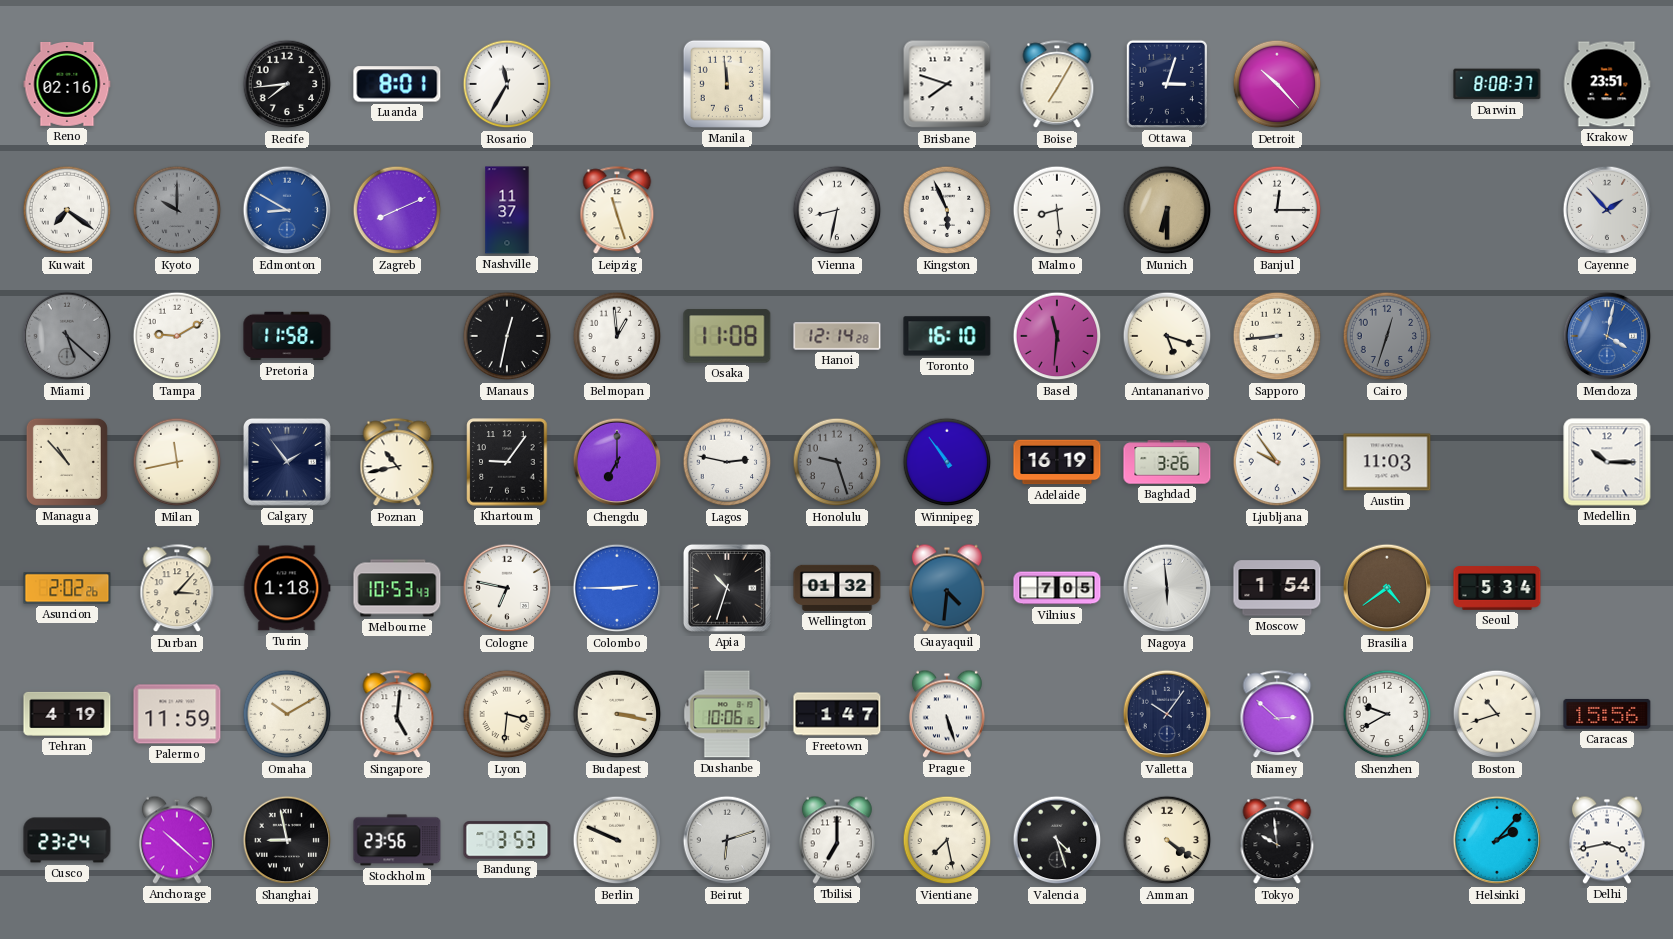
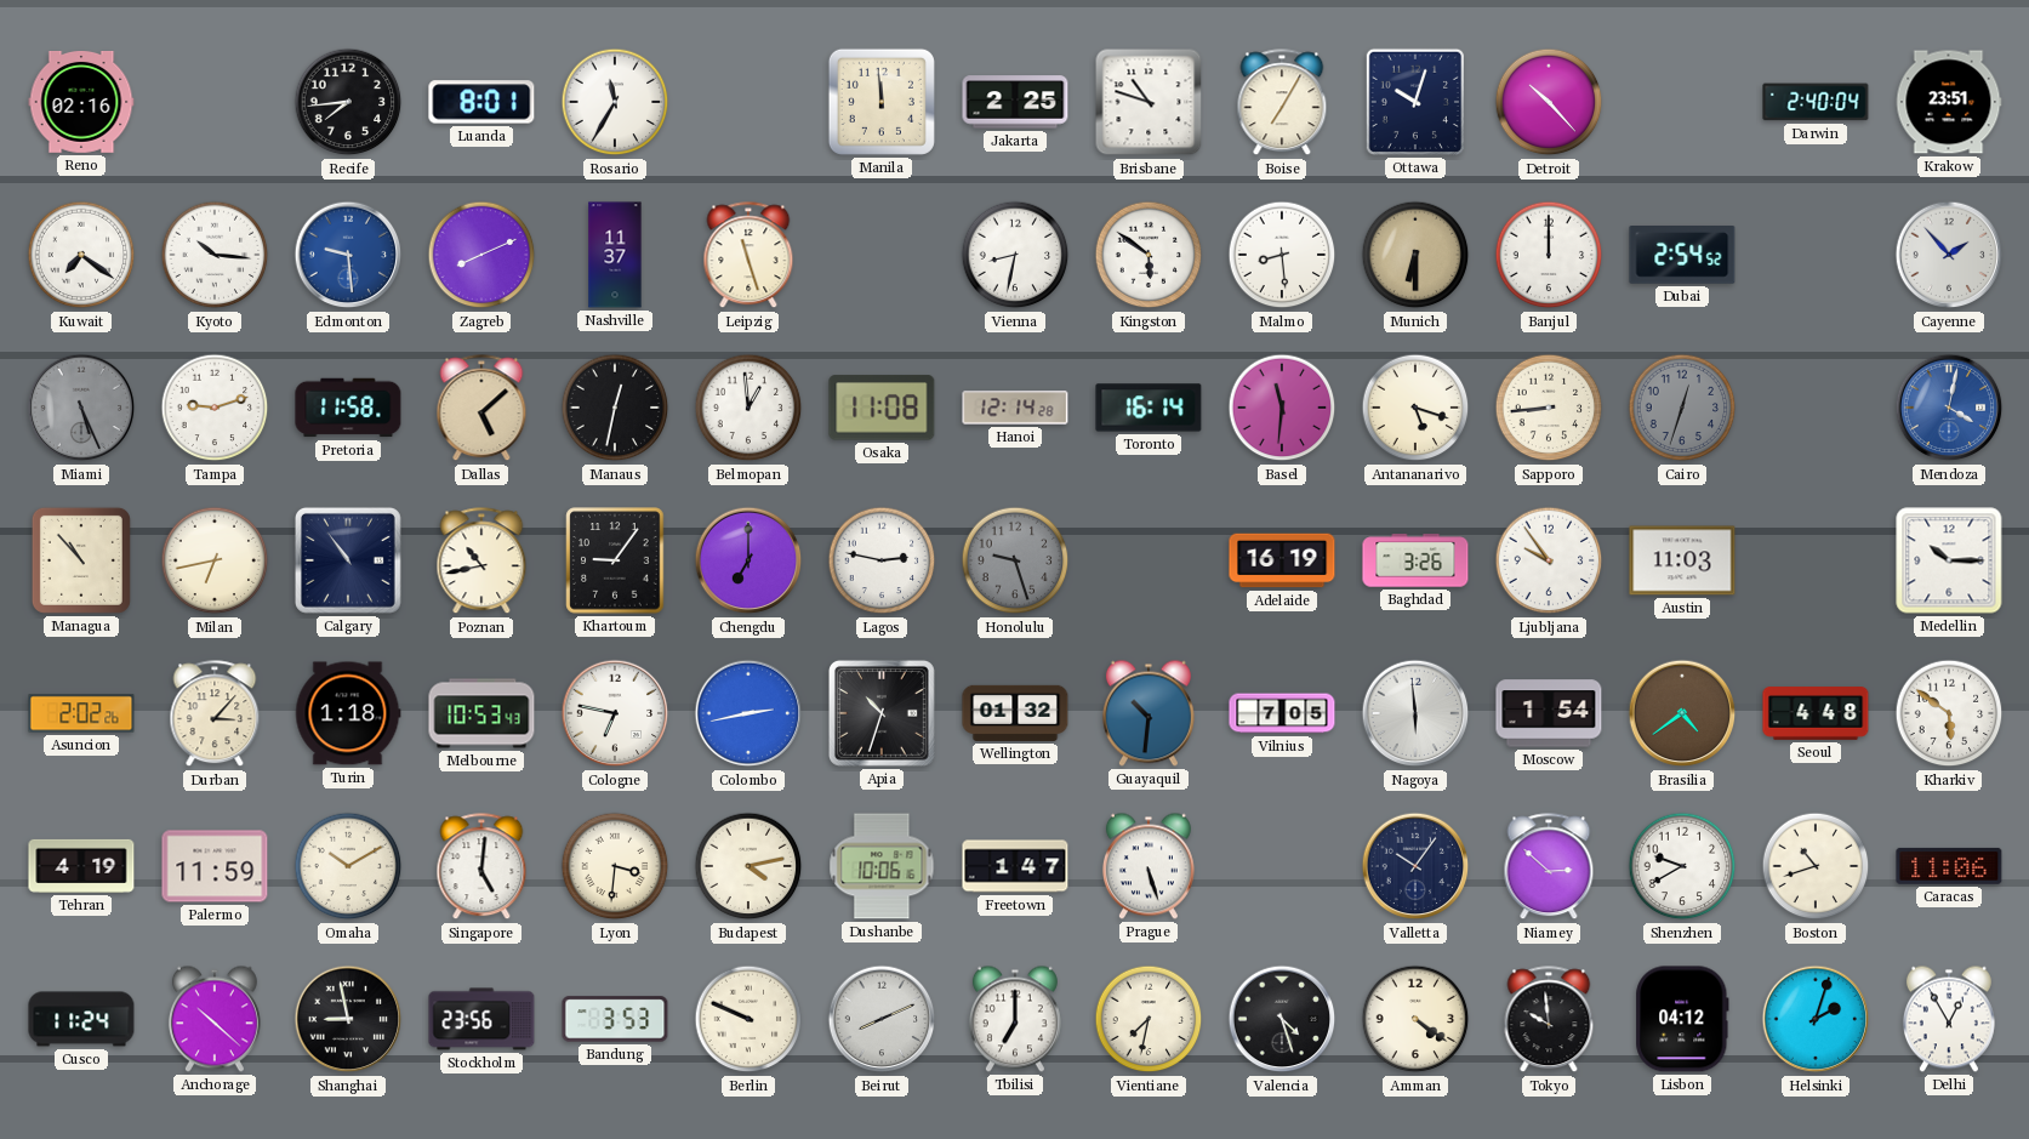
Jakarta: none -> 2:25 (1015, 102)
Brisbane: 7:48 -> 10:48 (1149, 102)
Ottawa: 3:03 -> 10:03 (1415, 102)
Darwin: 8:08 -> 2:40 (1816, 102)
Kyoto: 10:00 -> 10:16 (215, 255)
Kyoto dial: grey -> white (215, 255)
Edmonton: 8:50 -> 9:29 (348, 255)
Kingston: 5:56 -> 5:51 (1149, 255)
Banjul: 12:15 -> 12:00 (1549, 255)
Dubai: none -> 2:54 (1682, 256)
Miami: 5:22 -> 5:26 (81, 408)
Tampa: 9:10 -> 9:12 (215, 408)
Dallas: none -> 5:08 (481, 409)
Toronto: 16:10 -> 16:14 (1149, 408)
Milan: 11:43 -> 6:43 (215, 560)
Calgary: 1:54 -> 10:54 (348, 560)
Winnipeg: 10:54 -> none (947, 462)
Colombo: 2:45 -> 2:43 (748, 713)
Guayaquil: 4:31 -> 10:31 (1149, 713)
Seoul: 5:34 -> 4:48 (1816, 713)
Kharkiv: none -> 5:51 (1949, 713)
Budapest: 3:17 -> 4:13 (748, 866)
Caracas: 15:56 -> 11:06 (1949, 866)
Cusco: 23:24 -> 11:24 (81, 1019)
Beirut: 6:12 -> 8:11 (882, 1019)
Vientiane: 7:28 -> 7:32 (1149, 1019)
Lisbon: none -> 04:12 (1682, 1019)
Helsinki: 2:07 -> 2:03 (1816, 1019)
Delhi: 3:43 -> 12:55 (1949, 1019)
